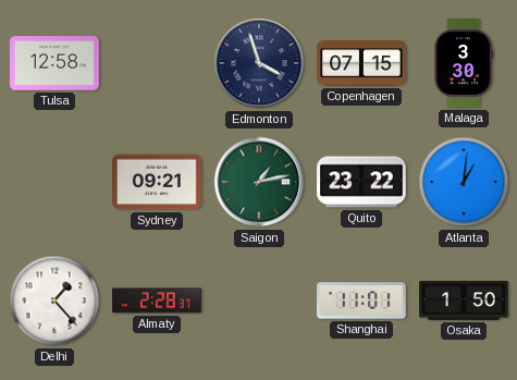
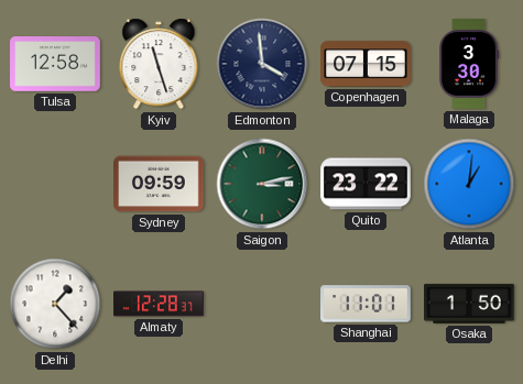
Kyiv: none -> 11:27 (159, 64)
Edmonton: 3:57 -> 3:59 (262, 64)
Sydney: 09:21 -> 09:59 (160, 184)
Saigon: 1:13 -> 3:13 (262, 184)
Almaty: 2:28 -> 12:28 (159, 304)
